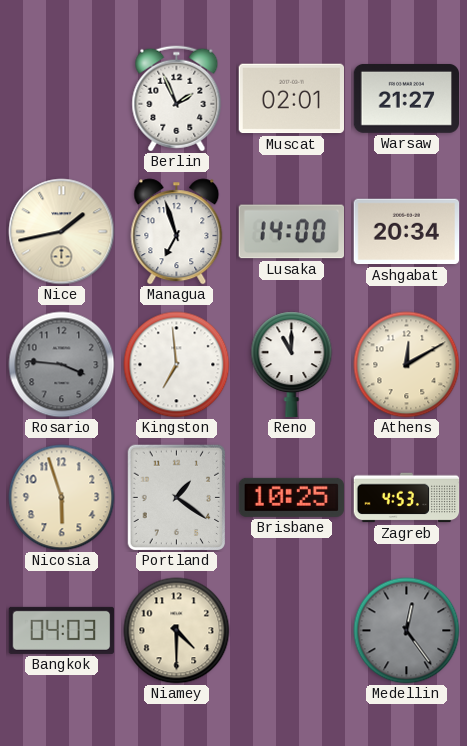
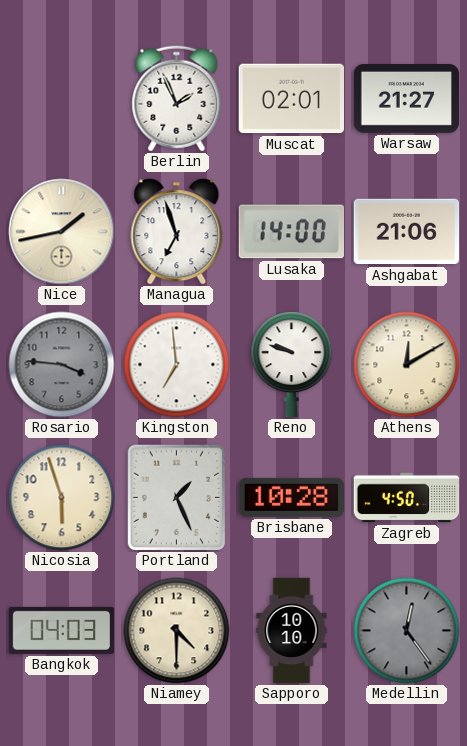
Ashgabat: 20:34 -> 21:06 (407, 232)
Reno: 11:00 -> 9:48 (292, 365)
Portland: 1:21 -> 1:26 (177, 498)
Brisbane: 10:25 -> 10:28 (291, 497)
Zagreb: 4:53 -> 4:50 (407, 498)
Sapporo: none -> 10:10 (292, 631)
